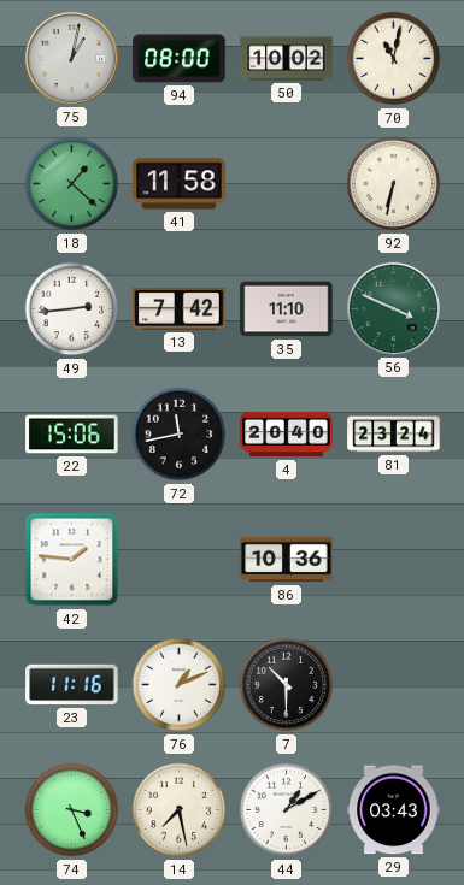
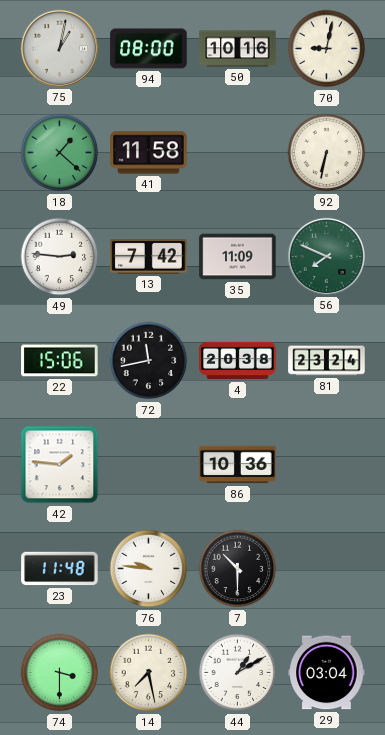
50: 10:02 -> 10:16 (238, 49)
70: 11:02 -> 9:02 (327, 49)
49: 2:44 -> 2:46 (60, 257)
35: 11:10 -> 11:09 (238, 257)
56: 3:49 -> 7:49 (326, 256)
4: 20:40 -> 20:38 (238, 361)
23: 11:16 -> 11:48 (60, 569)
76: 1:11 -> 9:46 (149, 569)
74: 3:26 -> 3:30 (60, 673)
29: 03:43 -> 03:04 (327, 673)
